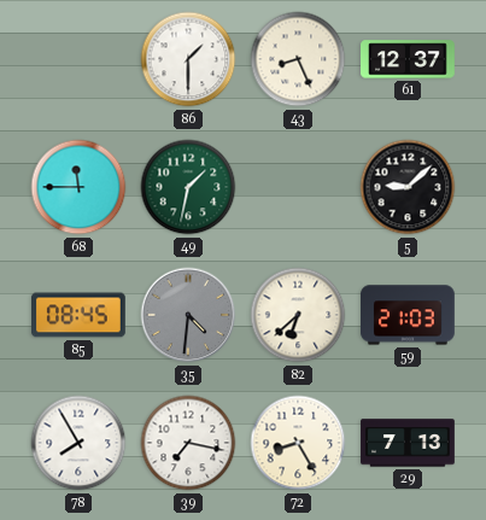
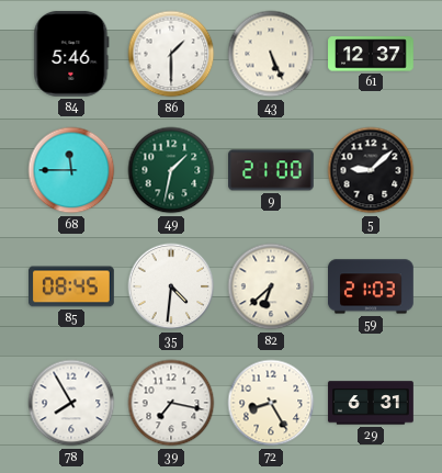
84: none -> 5:46 (71, 54)
43: 8:26 -> 5:26 (271, 54)
9: none -> 21:00 (272, 170)
35 dial: grey -> white (171, 286)
29: 7:13 -> 6:31 (371, 403)
